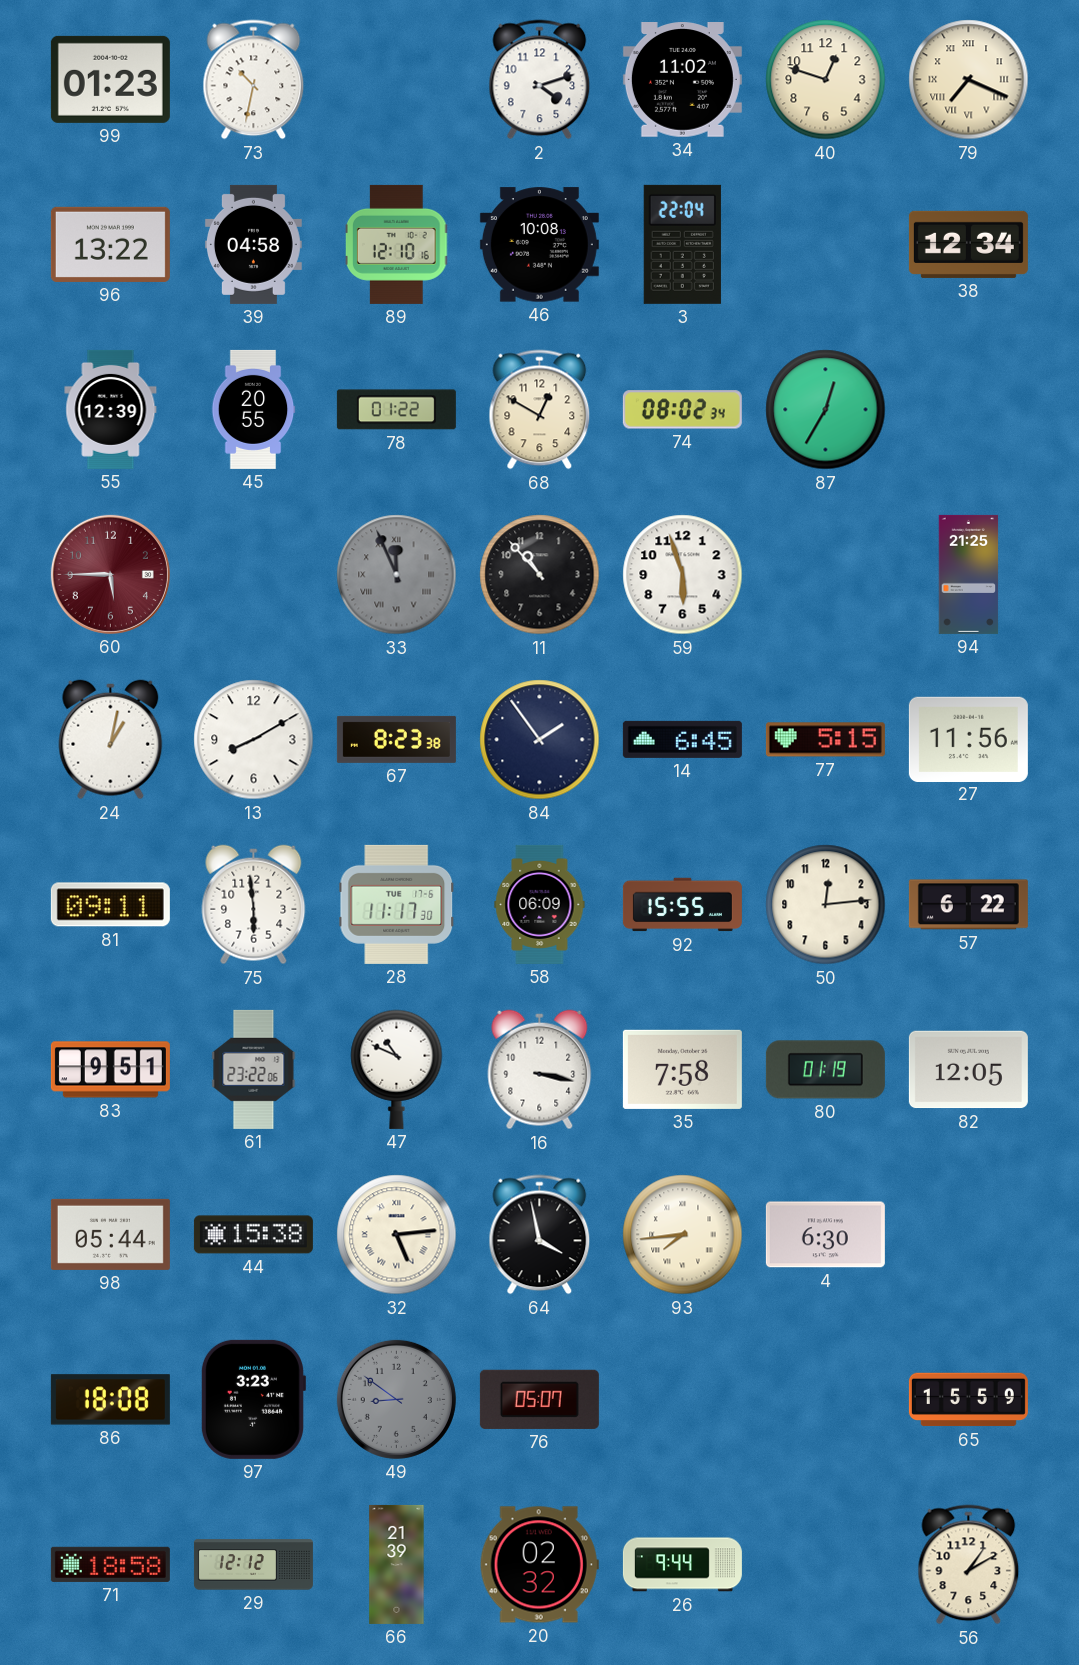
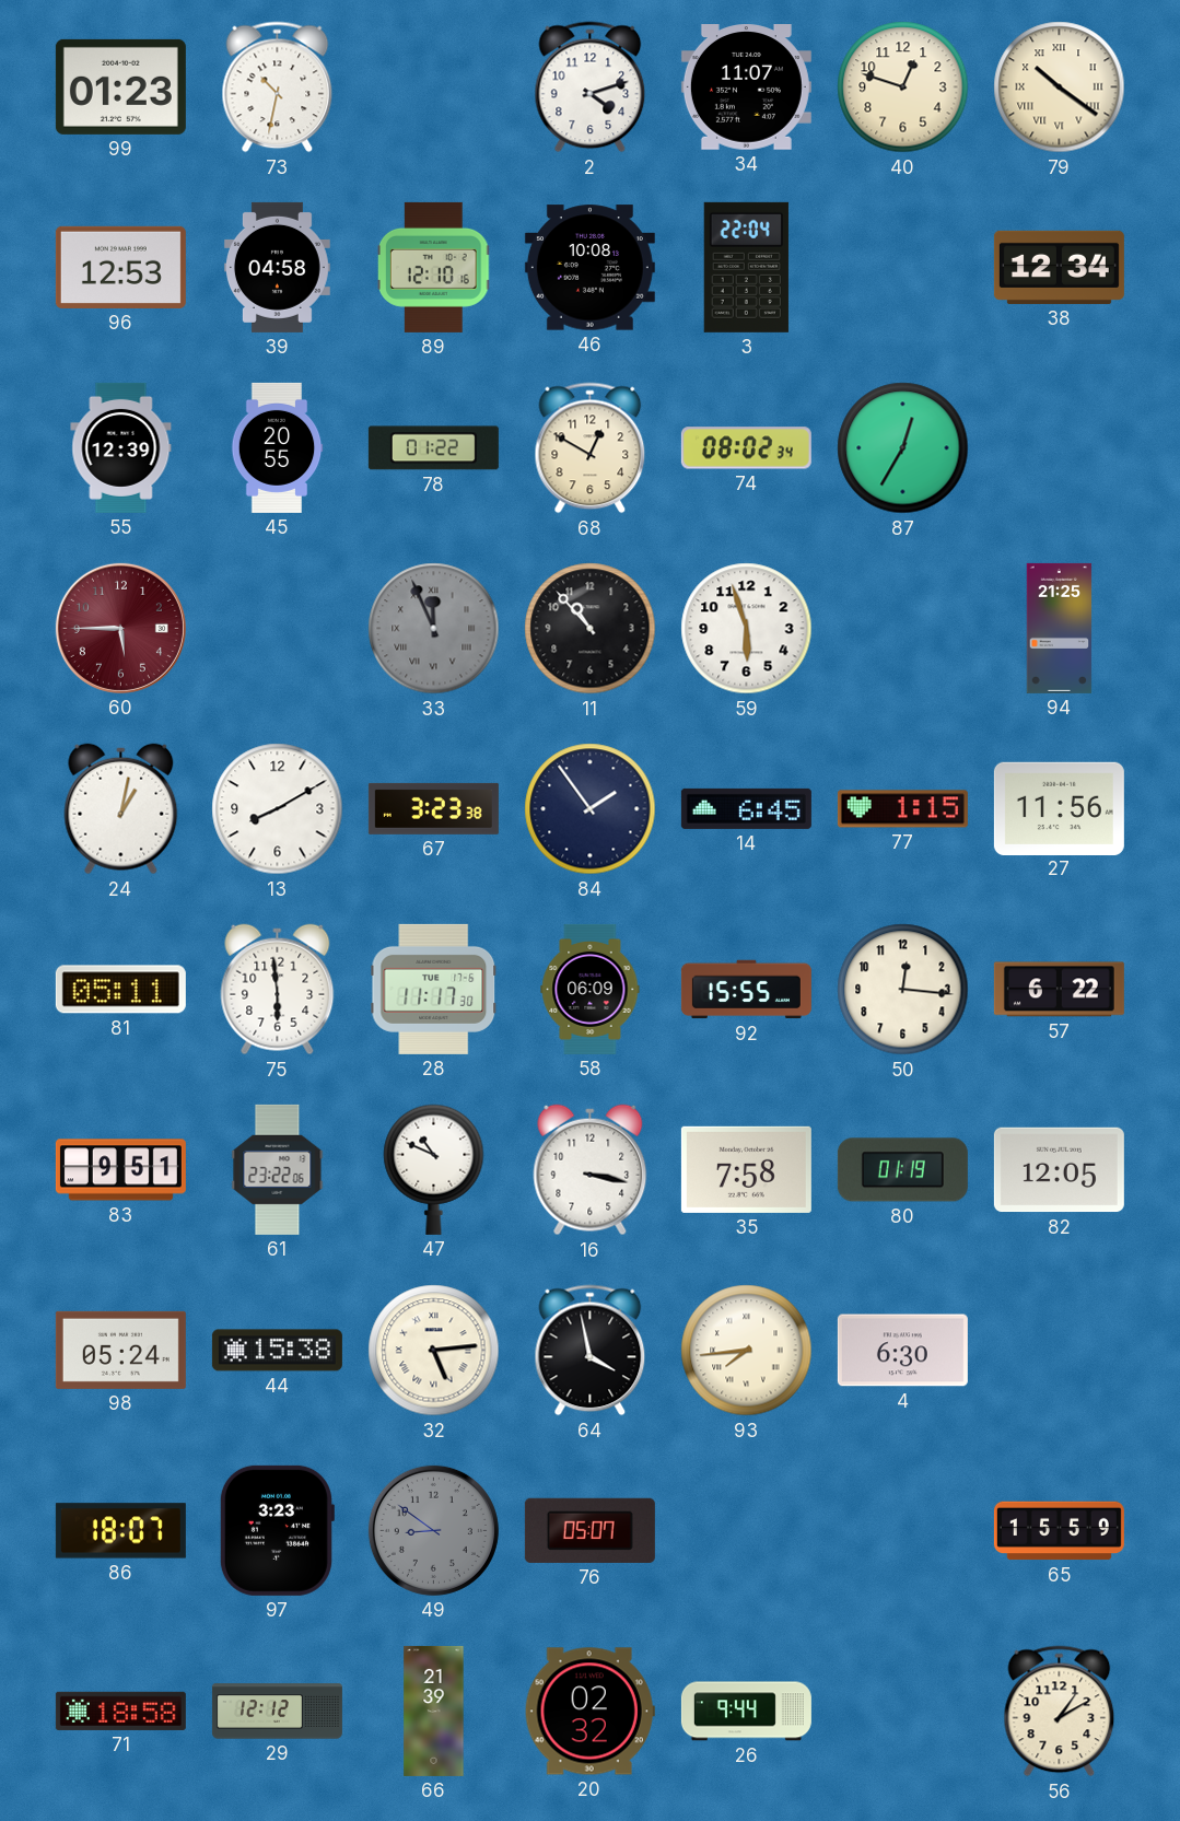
34: 11:02 -> 11:07 (746, 87)
79: 7:19 -> 10:21 (1060, 87)
96: 13:22 -> 12:53 (120, 267)
67: 8:23 -> 3:23 (433, 808)
77: 5:15 -> 1:15 (902, 809)
81: 09:11 -> 05:11 (120, 990)
50: 12:14 -> 12:16 (903, 990)
98: 05:44 -> 05:24 (120, 1350)
86: 18:08 -> 18:07 (120, 1531)
